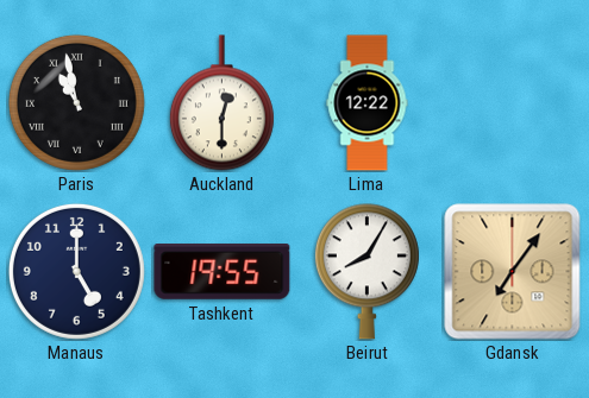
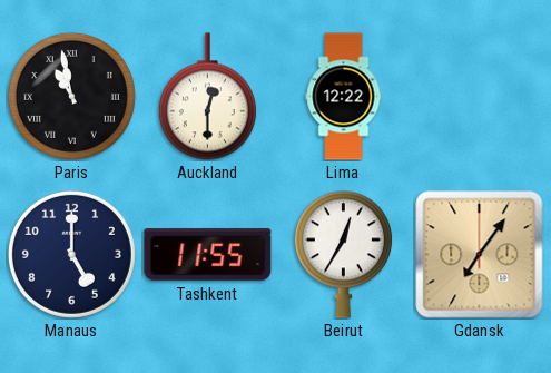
Tashkent: 19:55 -> 11:55 (208, 255)
Beirut: 8:05 -> 12:35 (343, 255)
